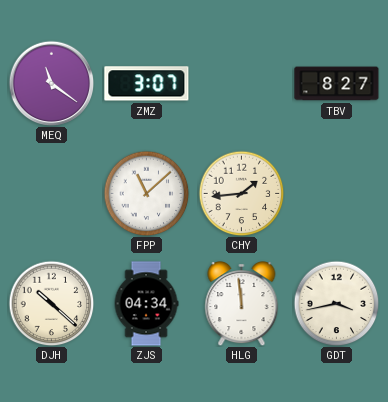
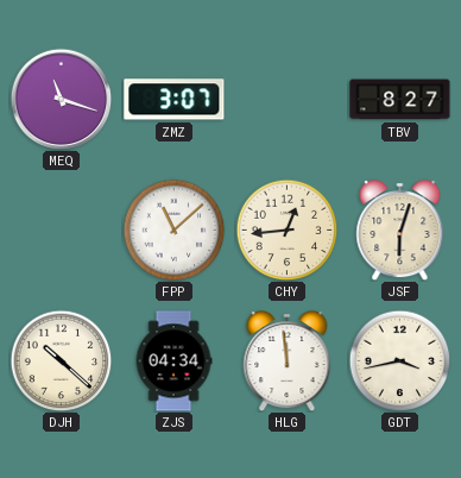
MEQ: 11:21 -> 11:18 (61, 99)
CHY: 1:44 -> 12:44 (286, 229)
JSF: none -> 6:03 (400, 231)
